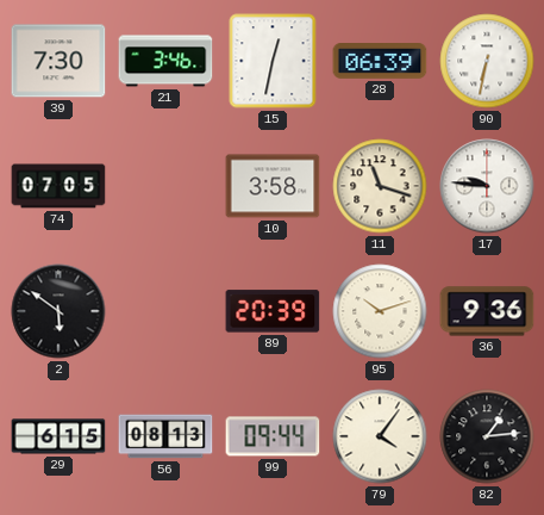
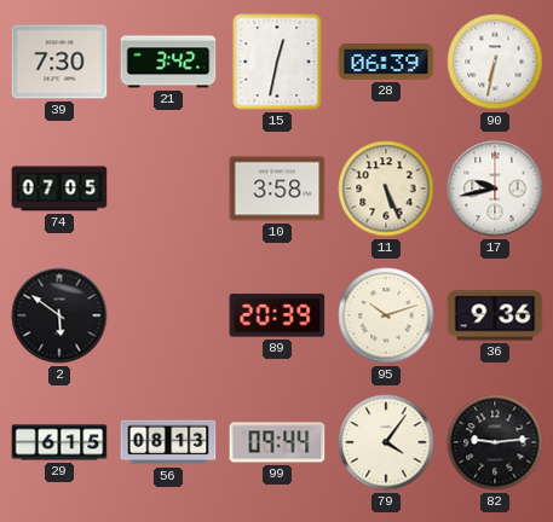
21: 3:46 -> 3:42 (168, 62)
11: 11:18 -> 5:26 (386, 188)
17: 9:46 -> 9:43 (495, 188)
82: 1:14 -> 9:14 (495, 442)
